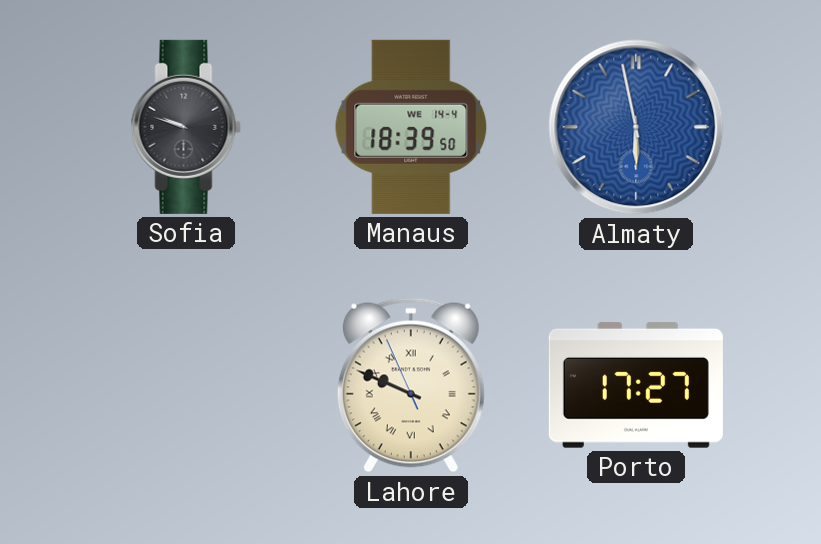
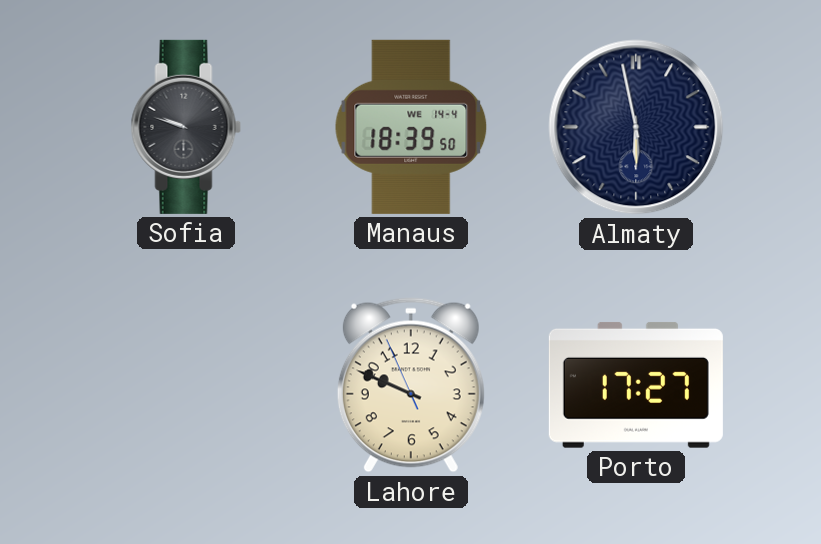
Almaty dial: blue -> navy (636, 127)
Lahore numerals: Roman -> Arabic (411, 385)
